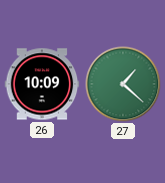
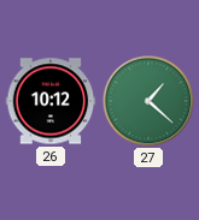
26: 10:09 -> 10:12 (51, 101)
